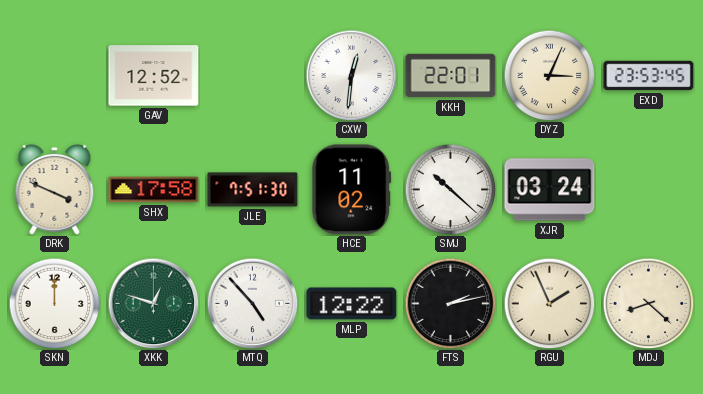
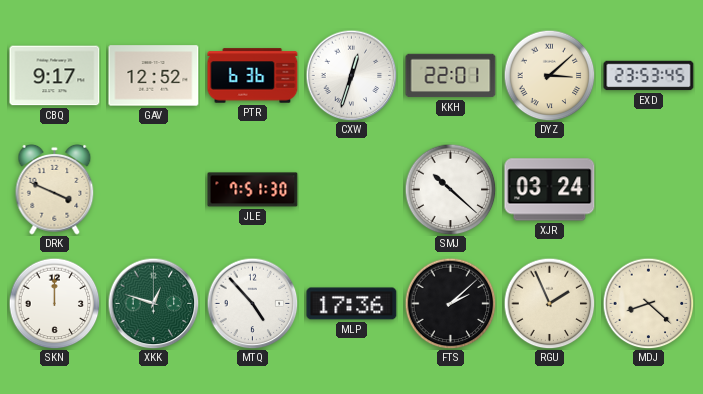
CBQ: none -> 9:17 (55, 76)
PTR: none -> 6:36 (253, 76)
CXW: 12:31 -> 12:33 (351, 75)
DYZ: 3:04 -> 3:08 (549, 75)
SHX: 17:58 -> none (154, 190)
HCE: 11:02 -> none (352, 190)
MLP: 12:22 -> 17:36 (352, 304)
FTS: 2:13 -> 2:08 (450, 303)
